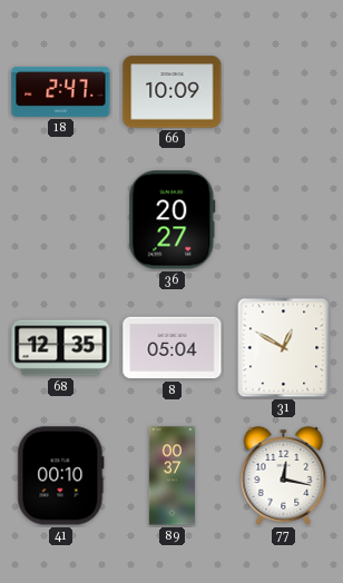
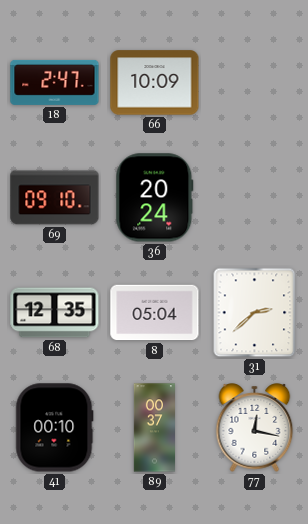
69: none -> 09:10 (55, 198)
36: 20:27 -> 20:24 (155, 198)
31: 12:50 -> 2:38 (255, 313)
